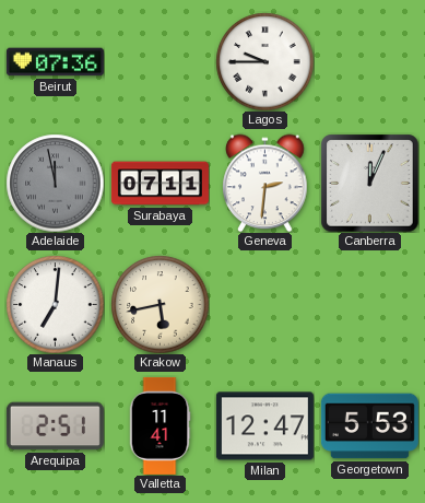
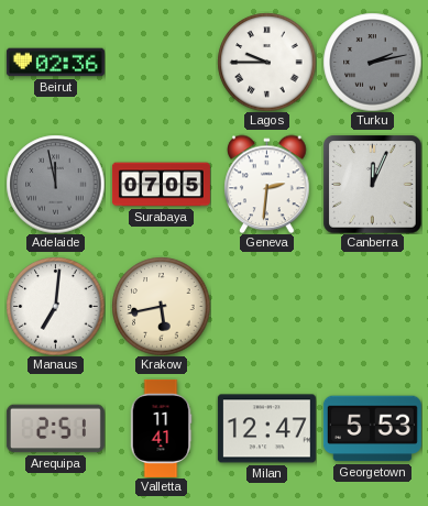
Beirut: 07:36 -> 02:36 (55, 63)
Turku: none -> 2:13 (372, 62)
Surabaya: 07:11 -> 07:05 (161, 185)
